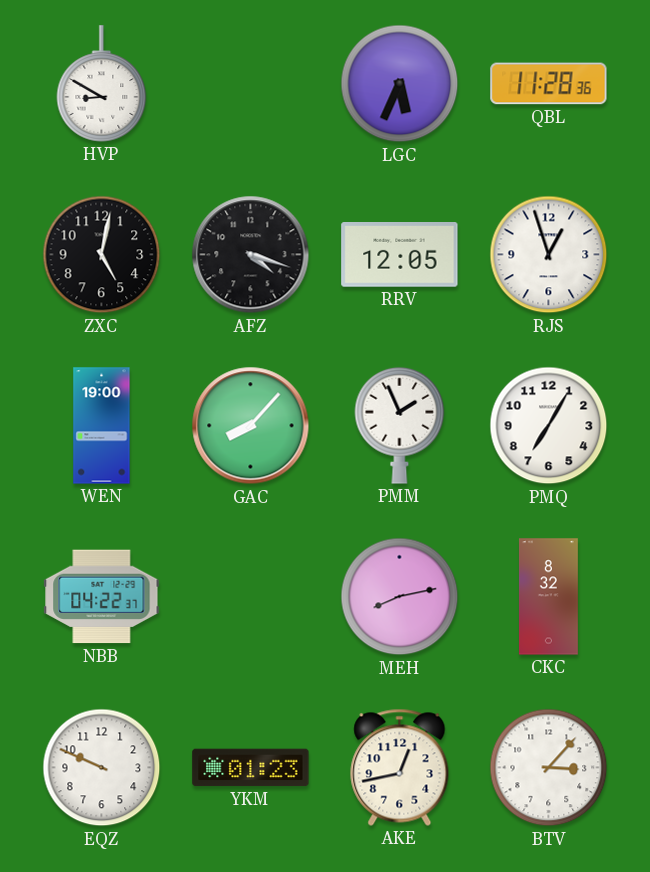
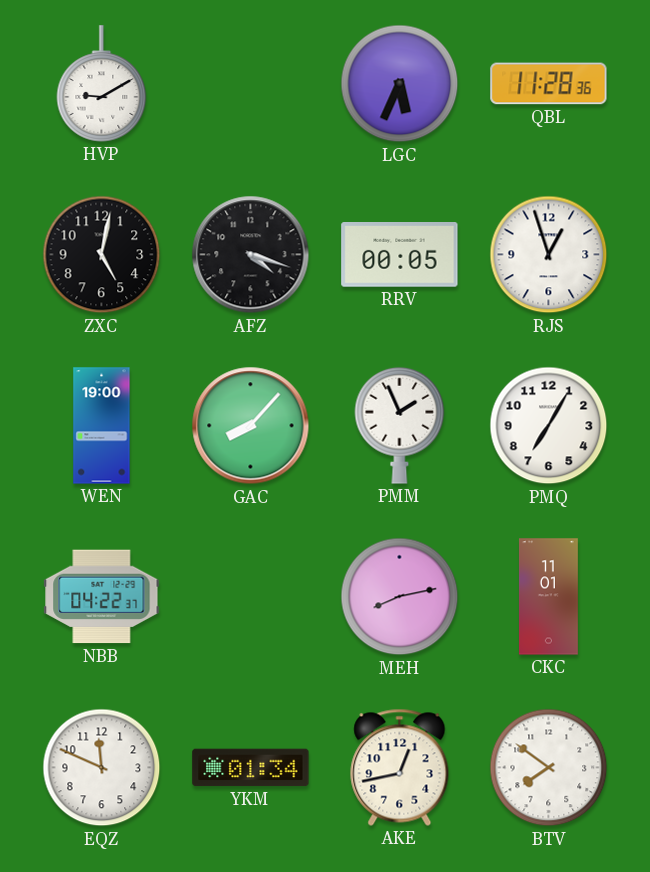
HVP: 8:50 -> 9:10 (102, 84)
RRV: 12:05 -> 00:05 (400, 255)
CKC: 8:32 -> 11:01 (548, 597)
EQZ: 9:49 -> 11:49 (102, 768)
YKM: 01:23 -> 01:34 (251, 768)
BTV: 3:07 -> 7:51 (549, 768)
